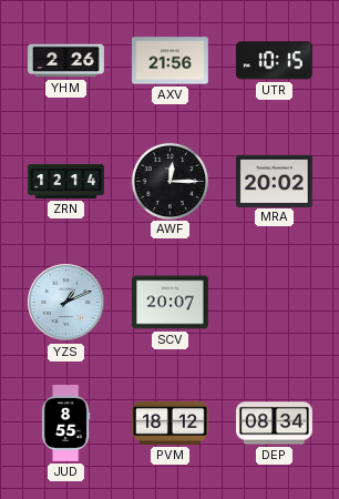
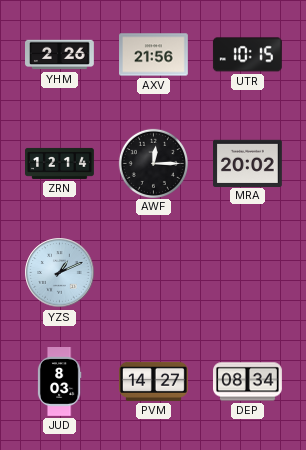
SCV: 20:07 -> none (171, 303)
JUD: 8:55 -> 8:03 (59, 382)
PVM: 18:12 -> 14:27 (154, 381)
